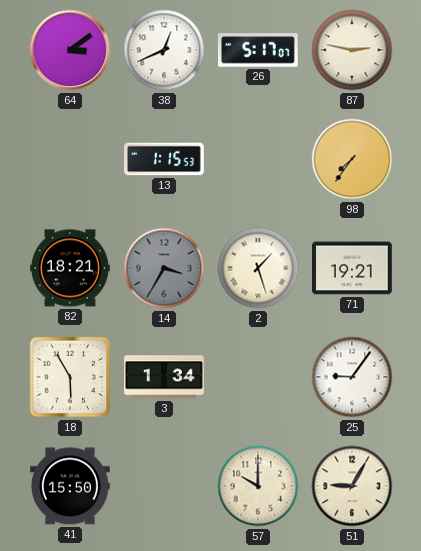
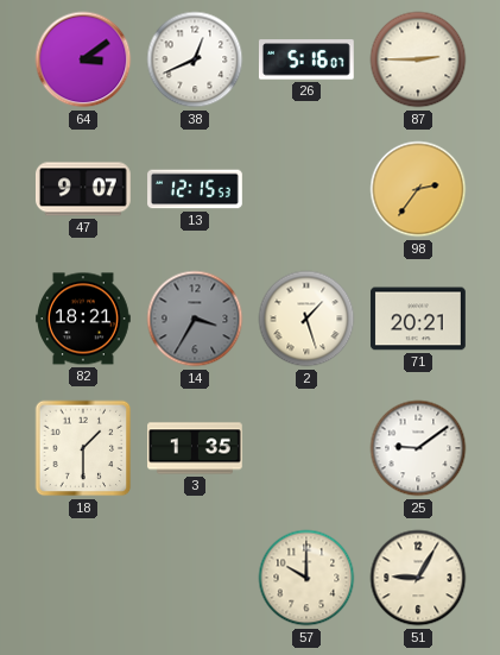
26: 5:17 -> 5:16 (306, 59)
87: 2:47 -> 2:45 (418, 59)
47: none -> 9:07 (83, 189)
13: 1:15 -> 12:15 (196, 189)
98: 7:36 -> 2:36 (418, 189)
71: 19:21 -> 20:21 (419, 319)
18: 5:55 -> 1:30 (83, 448)
3: 1:34 -> 1:35 (196, 448)
25: 9:06 -> 9:09 (418, 448)
41: 15:50 -> none (71, 486)
